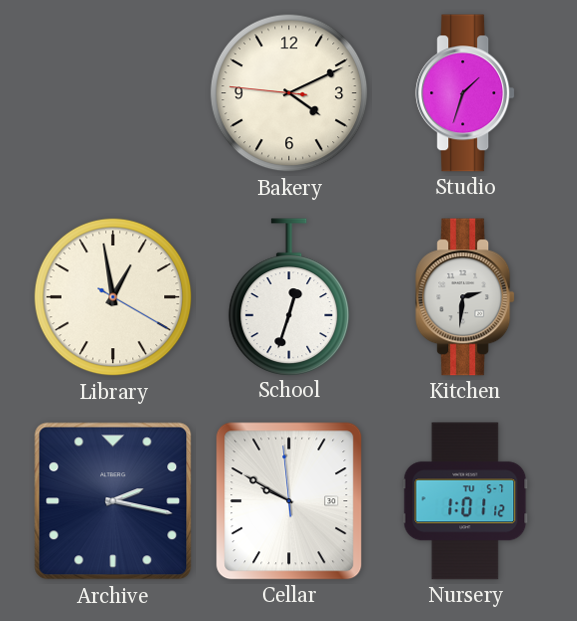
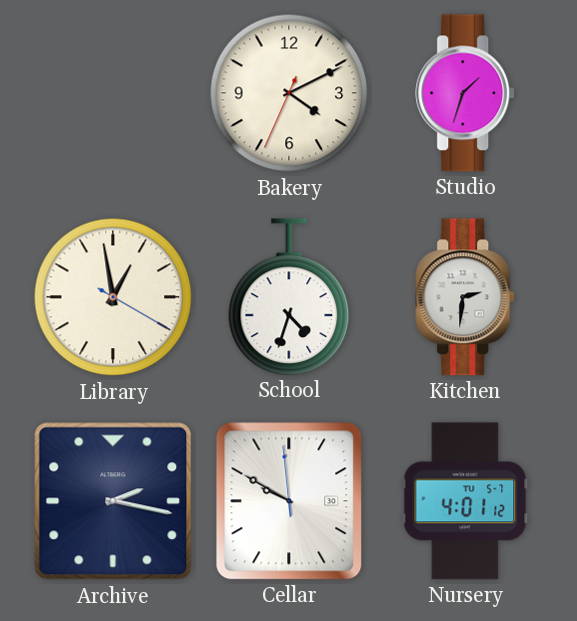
Bakery: 4:10:46 -> 4:10:34 (289, 93)
School: 12:33 -> 4:33 (289, 297)
Nursery: 1:01 -> 4:01 (465, 501)
